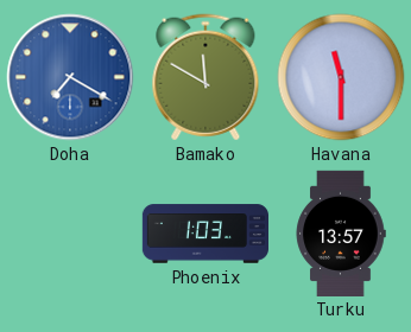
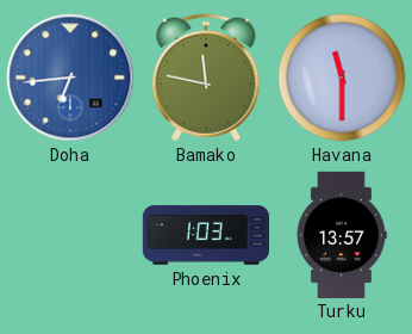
Doha: 7:20 -> 6:44 (70, 78)
Bamako: 11:50 -> 11:47 (206, 78)
